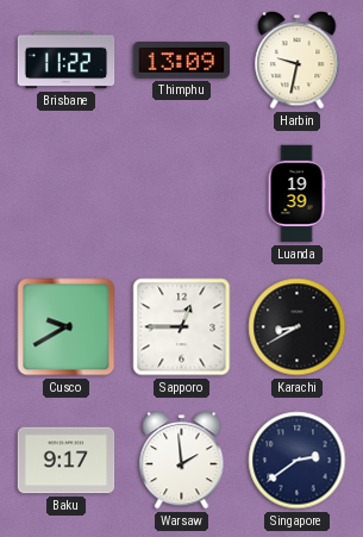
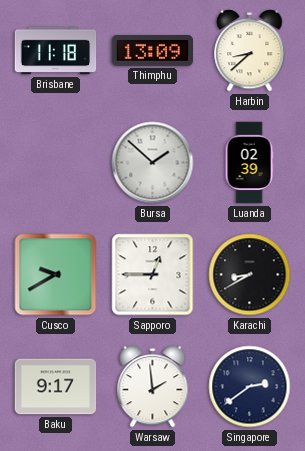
Brisbane: 11:22 -> 11:18 (56, 51)
Harbin: 9:32 -> 8:38 (250, 51)
Bursa: none -> 1:52 (153, 163)
Luanda: 19:39 -> 02:39 (249, 163)
